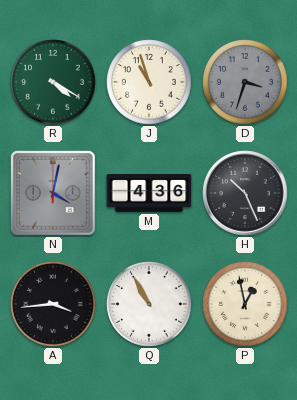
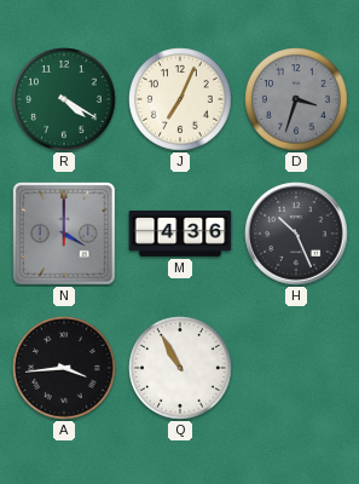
J: 10:57 -> 7:04 (180, 99)
N: 4:02 -> 4:00 (65, 235)
P: 12:58 -> none (245, 304)
